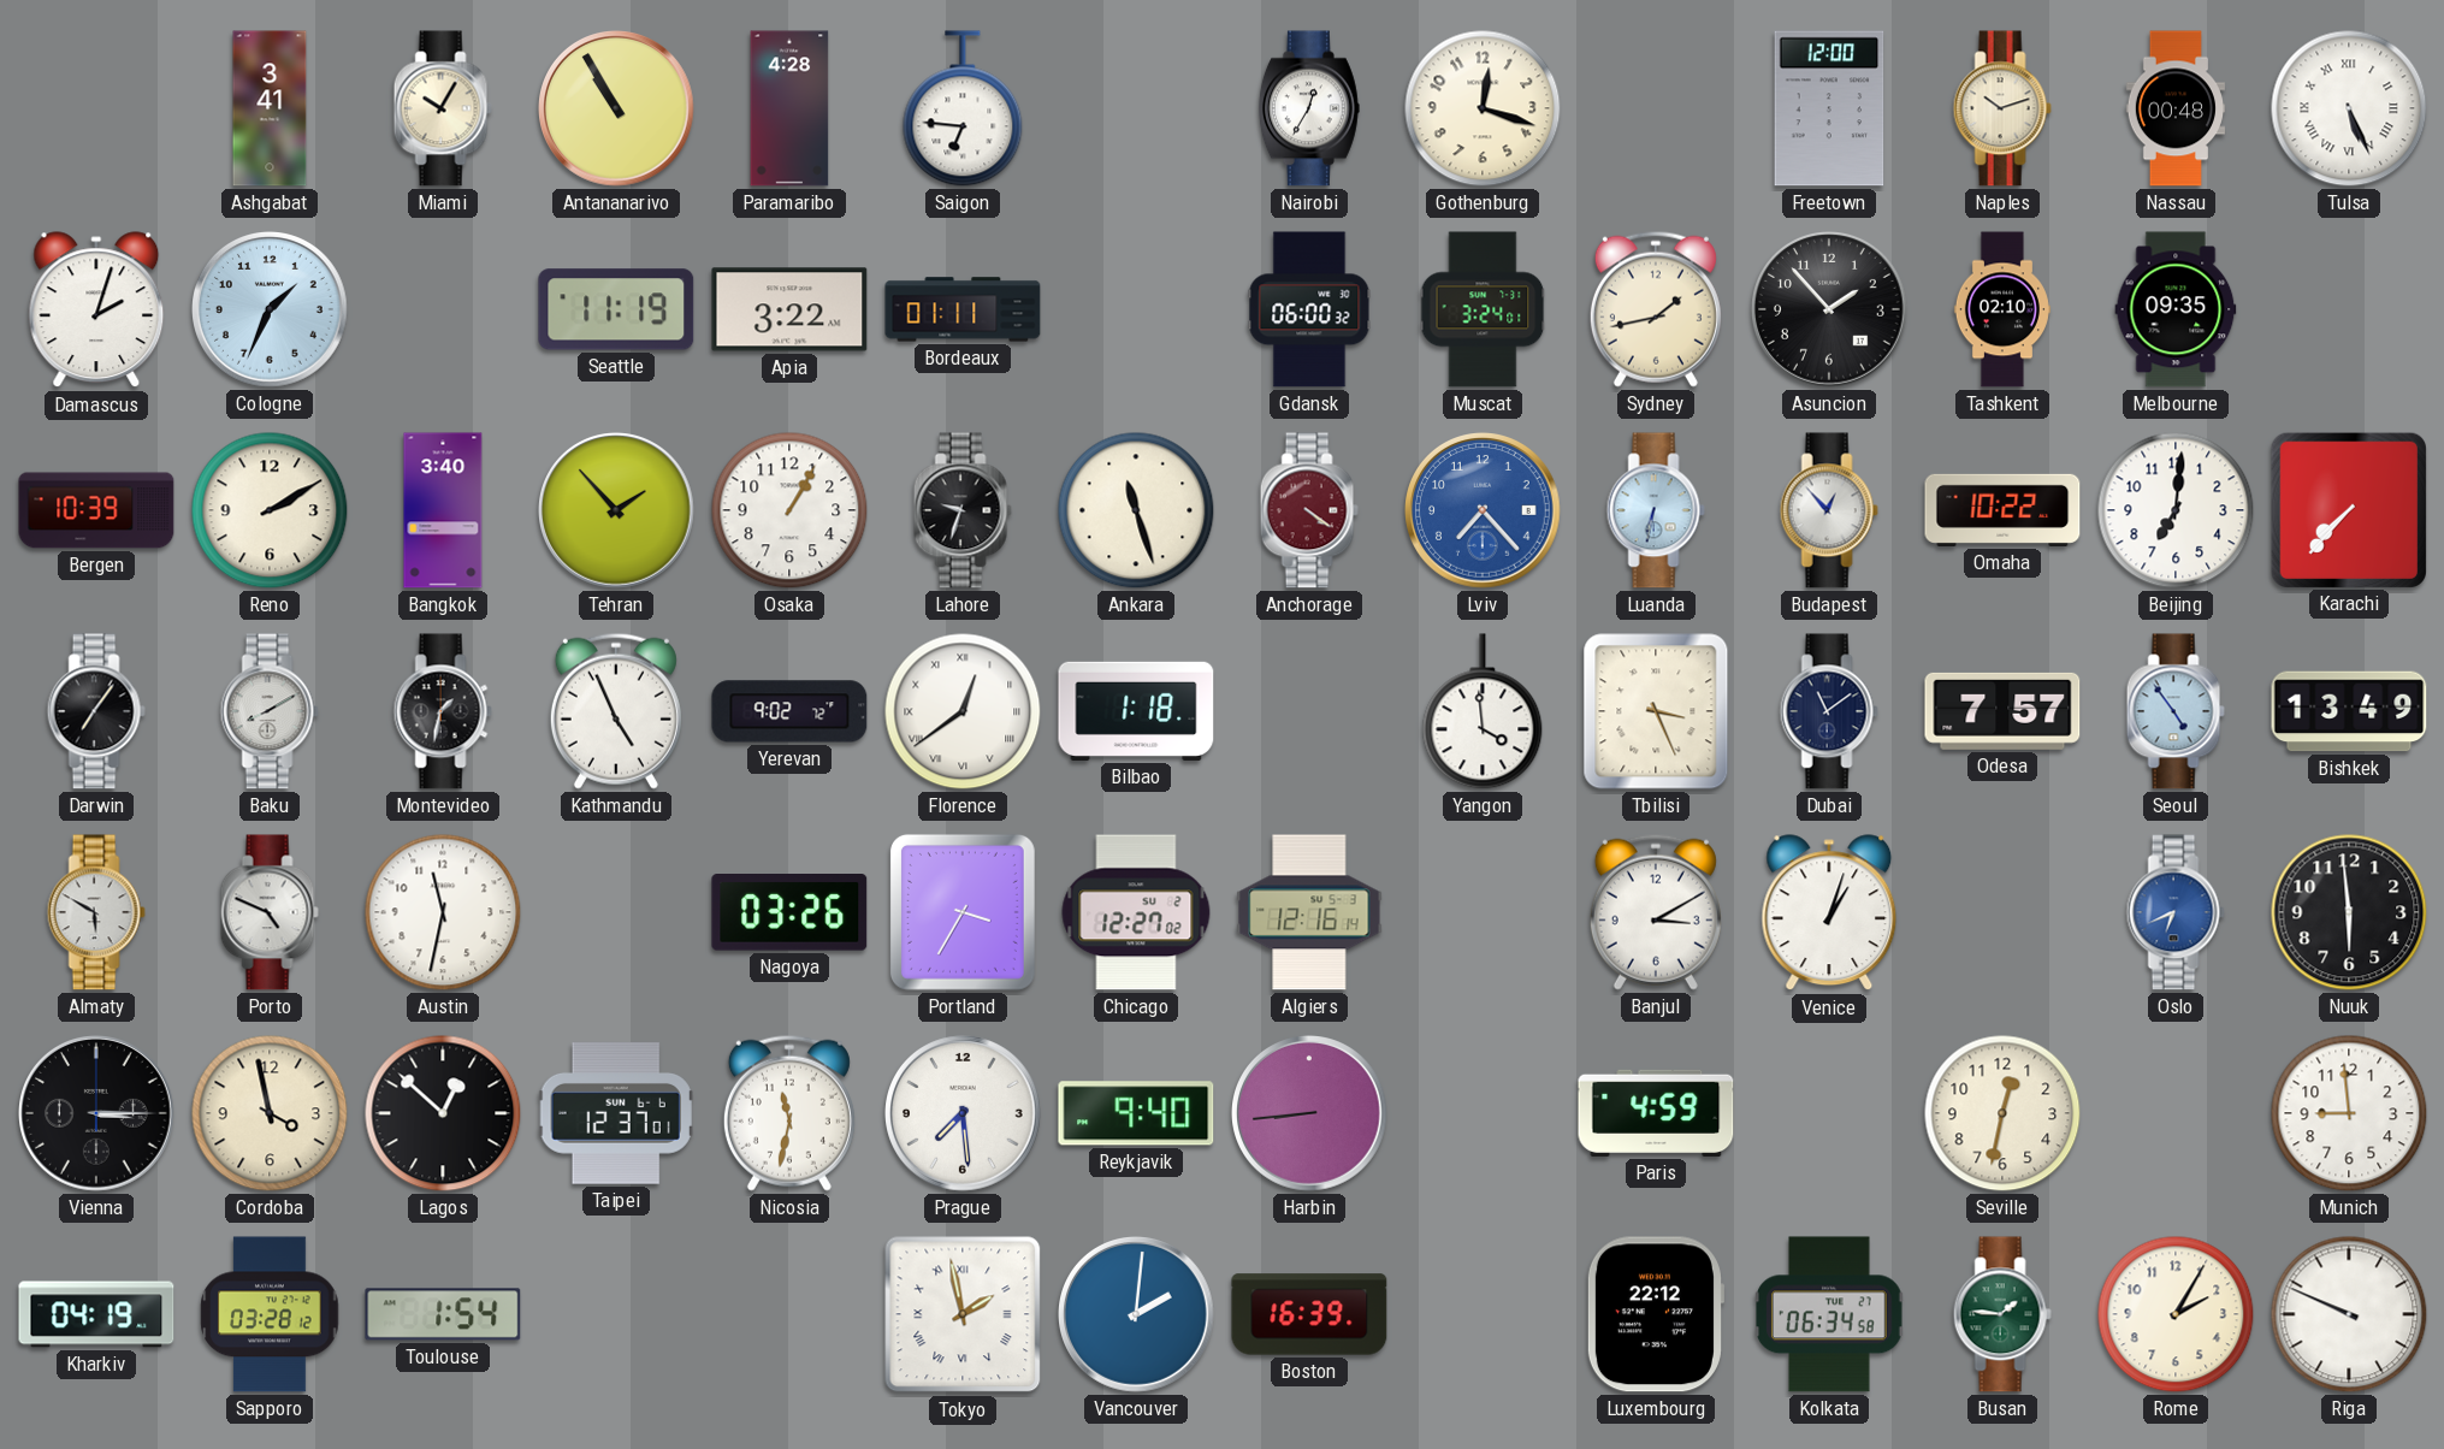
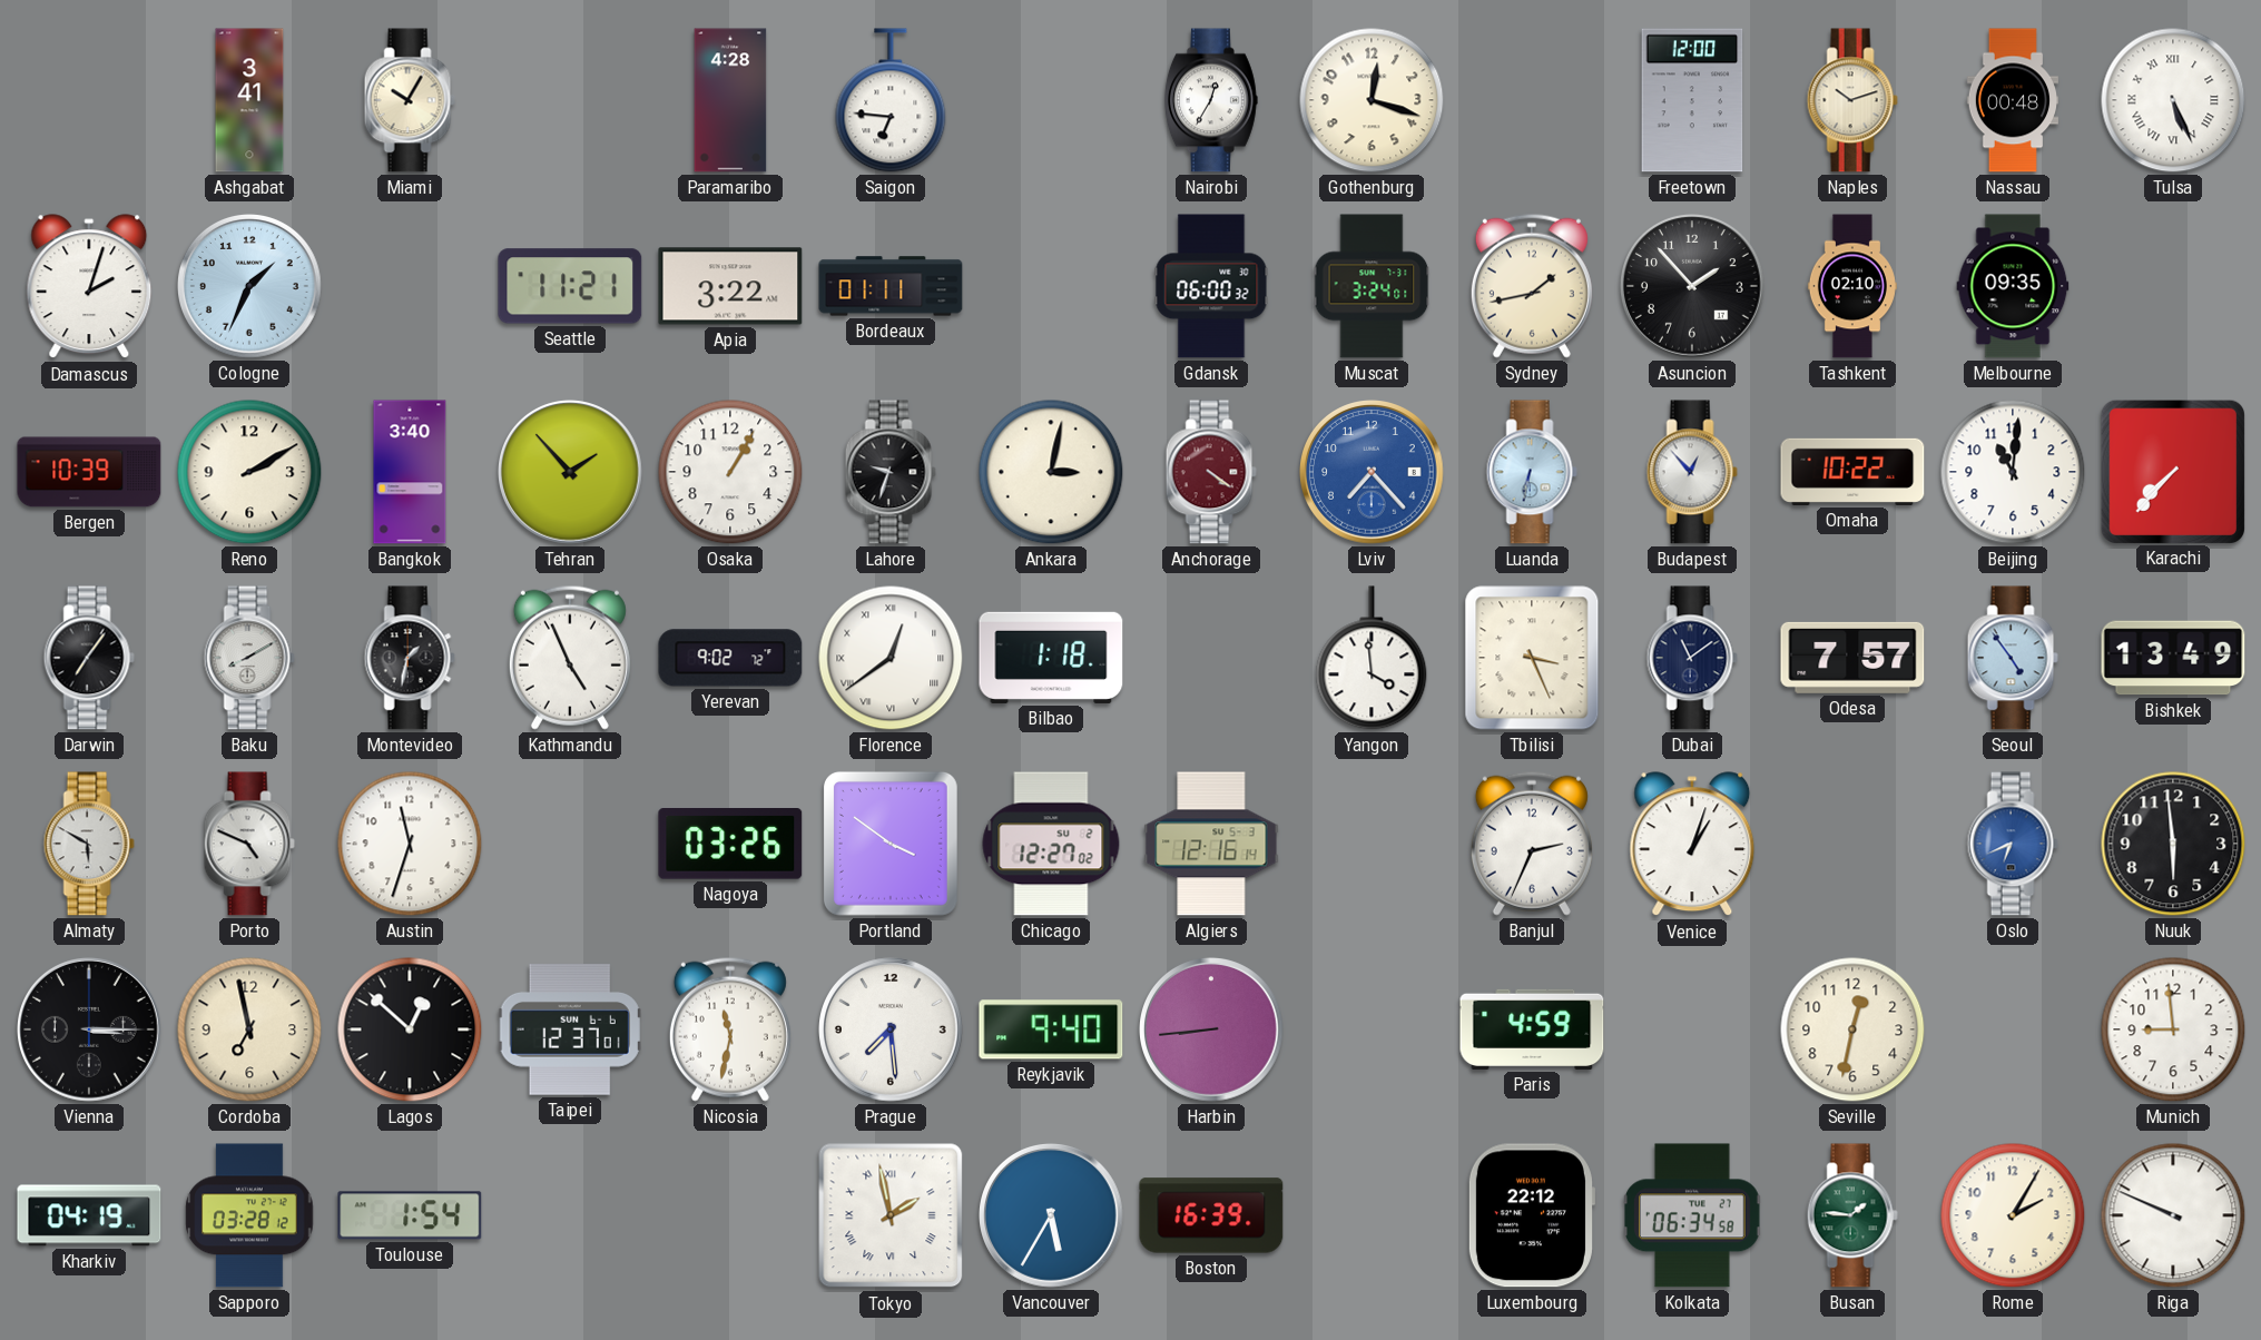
Antananarivo: 10:55 -> none (617, 110)
Seattle: 11:19 -> 11:21 (570, 286)
Ankara: 11:27 -> 3:02 (1051, 472)
Beijing: 7:01 -> 11:01 (2013, 472)
Austin: 11:32 -> 11:33 (410, 844)
Portland: 3:35 -> 3:51 (891, 844)
Banjul: 3:10 -> 2:34 (1532, 844)
Cordoba: 3:58 -> 6:58 (249, 1029)
Vancouver: 2:01 -> 5:35 (1052, 1216)
